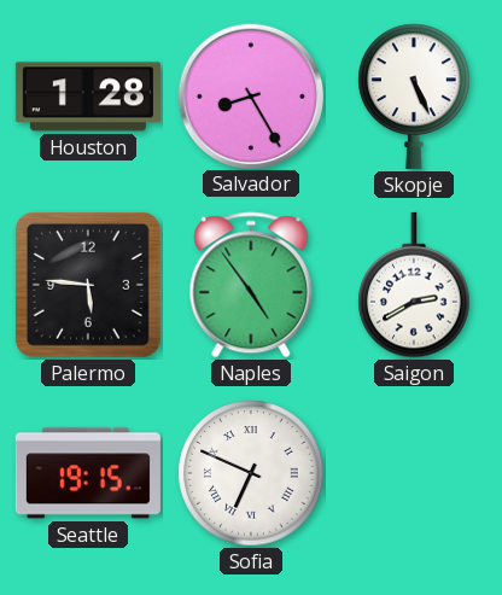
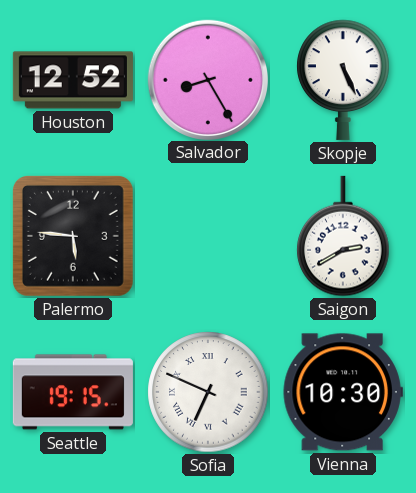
Houston: 1:28 -> 12:52 (73, 80)
Naples: 4:54 -> none (251, 285)
Vienna: none -> 10:30 (343, 392)
